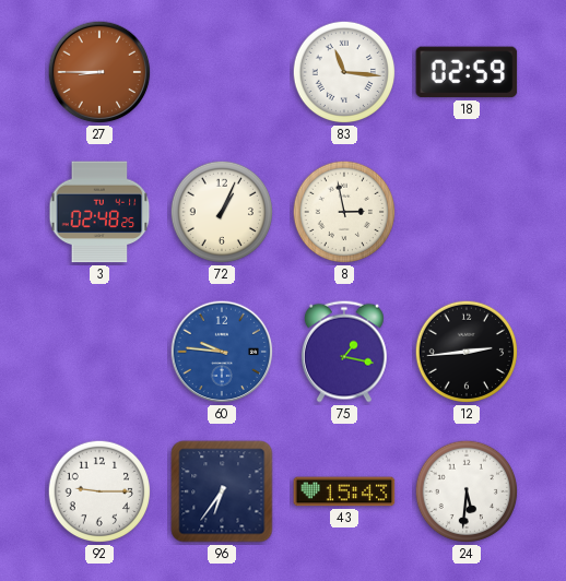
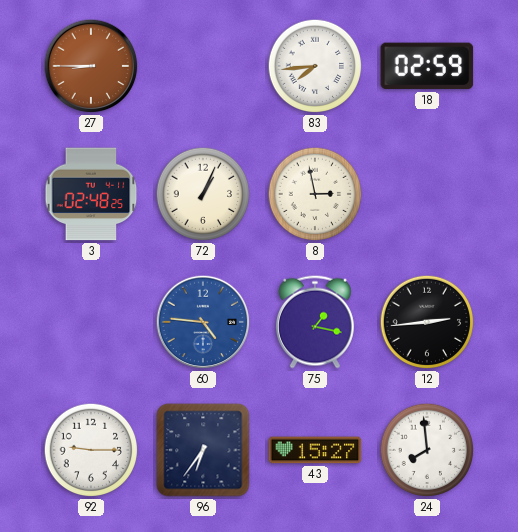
83: 11:16 -> 7:44 (315, 66)
60: 9:46 -> 4:46 (203, 322)
43: 15:43 -> 15:27 (315, 450)
24: 5:31 -> 7:59 (427, 450)
